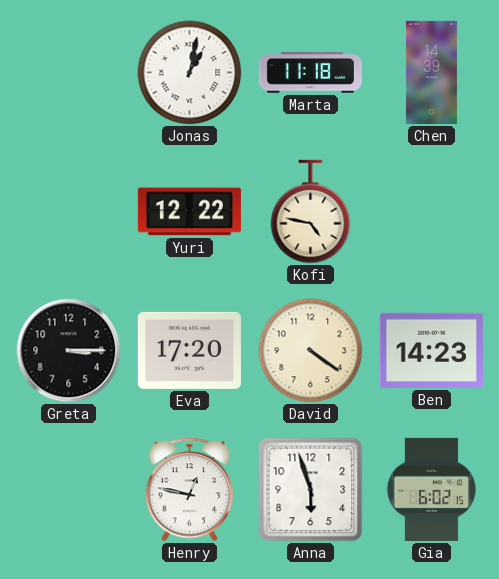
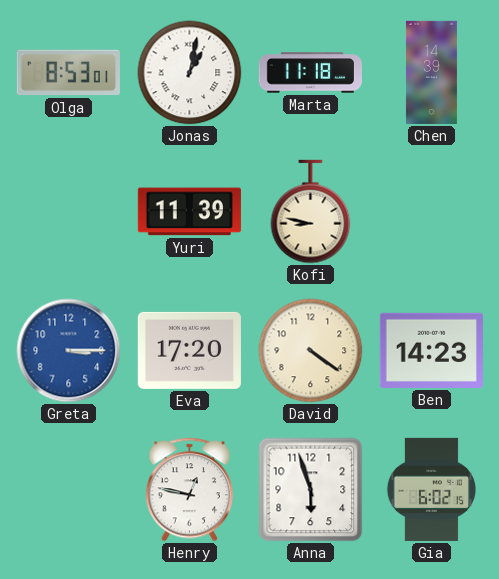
Olga: none -> 8:53 (68, 73)
Yuri: 12:22 -> 11:39 (189, 212)
Kofi: 4:47 -> 8:47 (311, 212)
Greta dial: black -> blue (69, 351)
